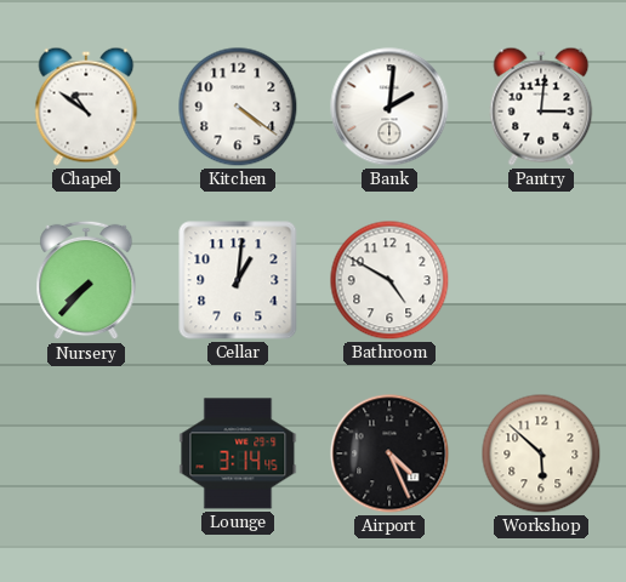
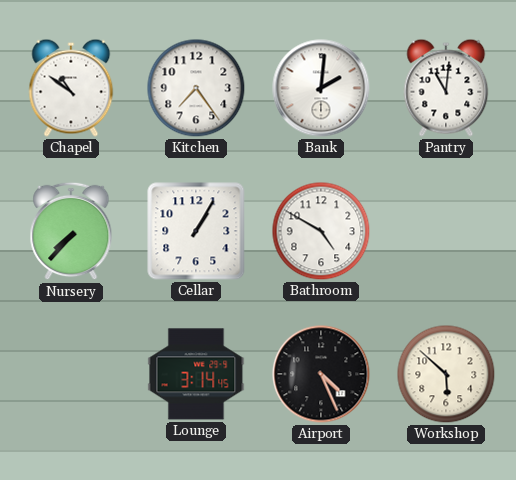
Kitchen: 4:21 -> 7:24 (196, 88)
Pantry: 3:01 -> 11:01 (446, 88)
Cellar: 1:01 -> 1:05 (196, 231)
